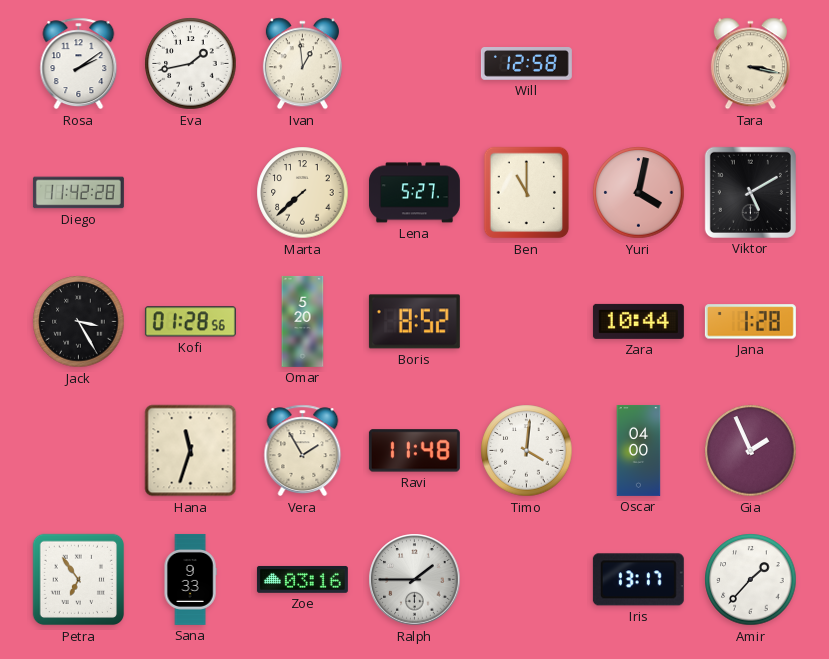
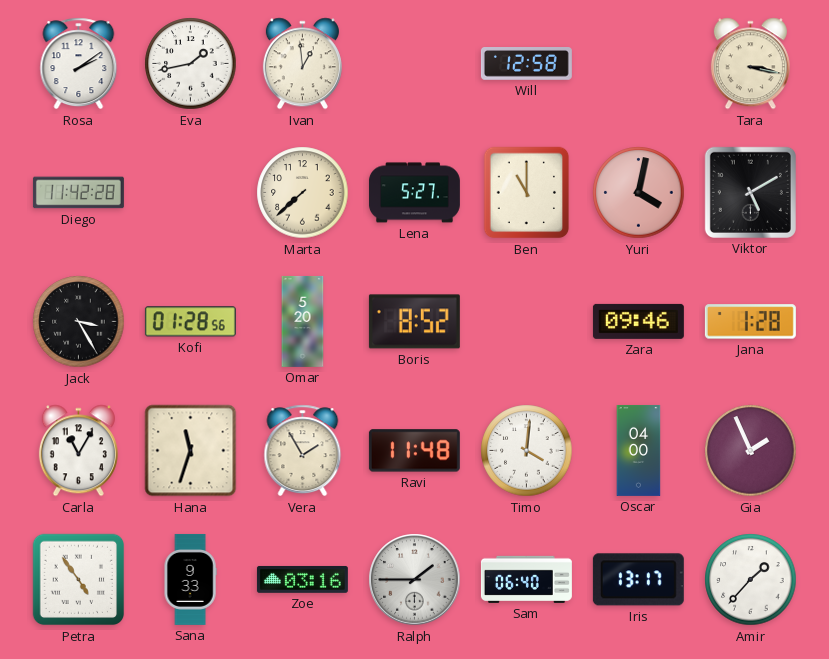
Zara: 10:44 -> 09:46 (638, 321)
Carla: none -> 11:05 (78, 451)
Petra: 6:54 -> 4:54 (79, 580)
Sam: none -> 06:40 (526, 579)
